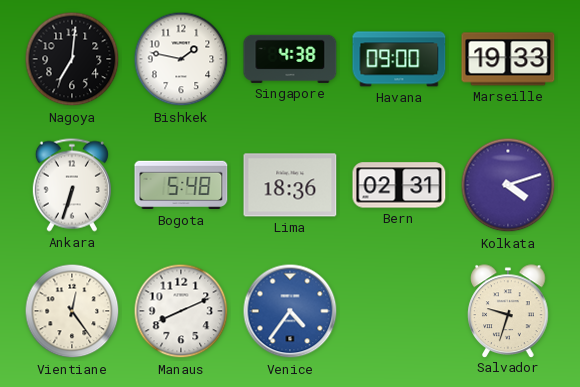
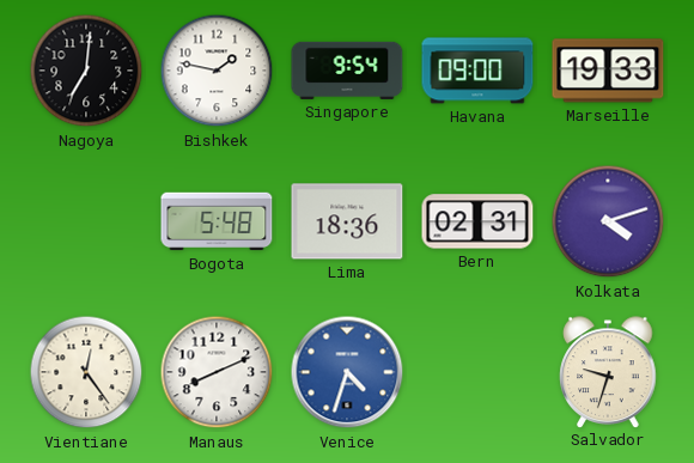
Singapore: 4:38 -> 9:54 (347, 71)
Ankara: 6:33 -> none (72, 185)
Venice: 4:36 -> 4:33 (347, 372)
